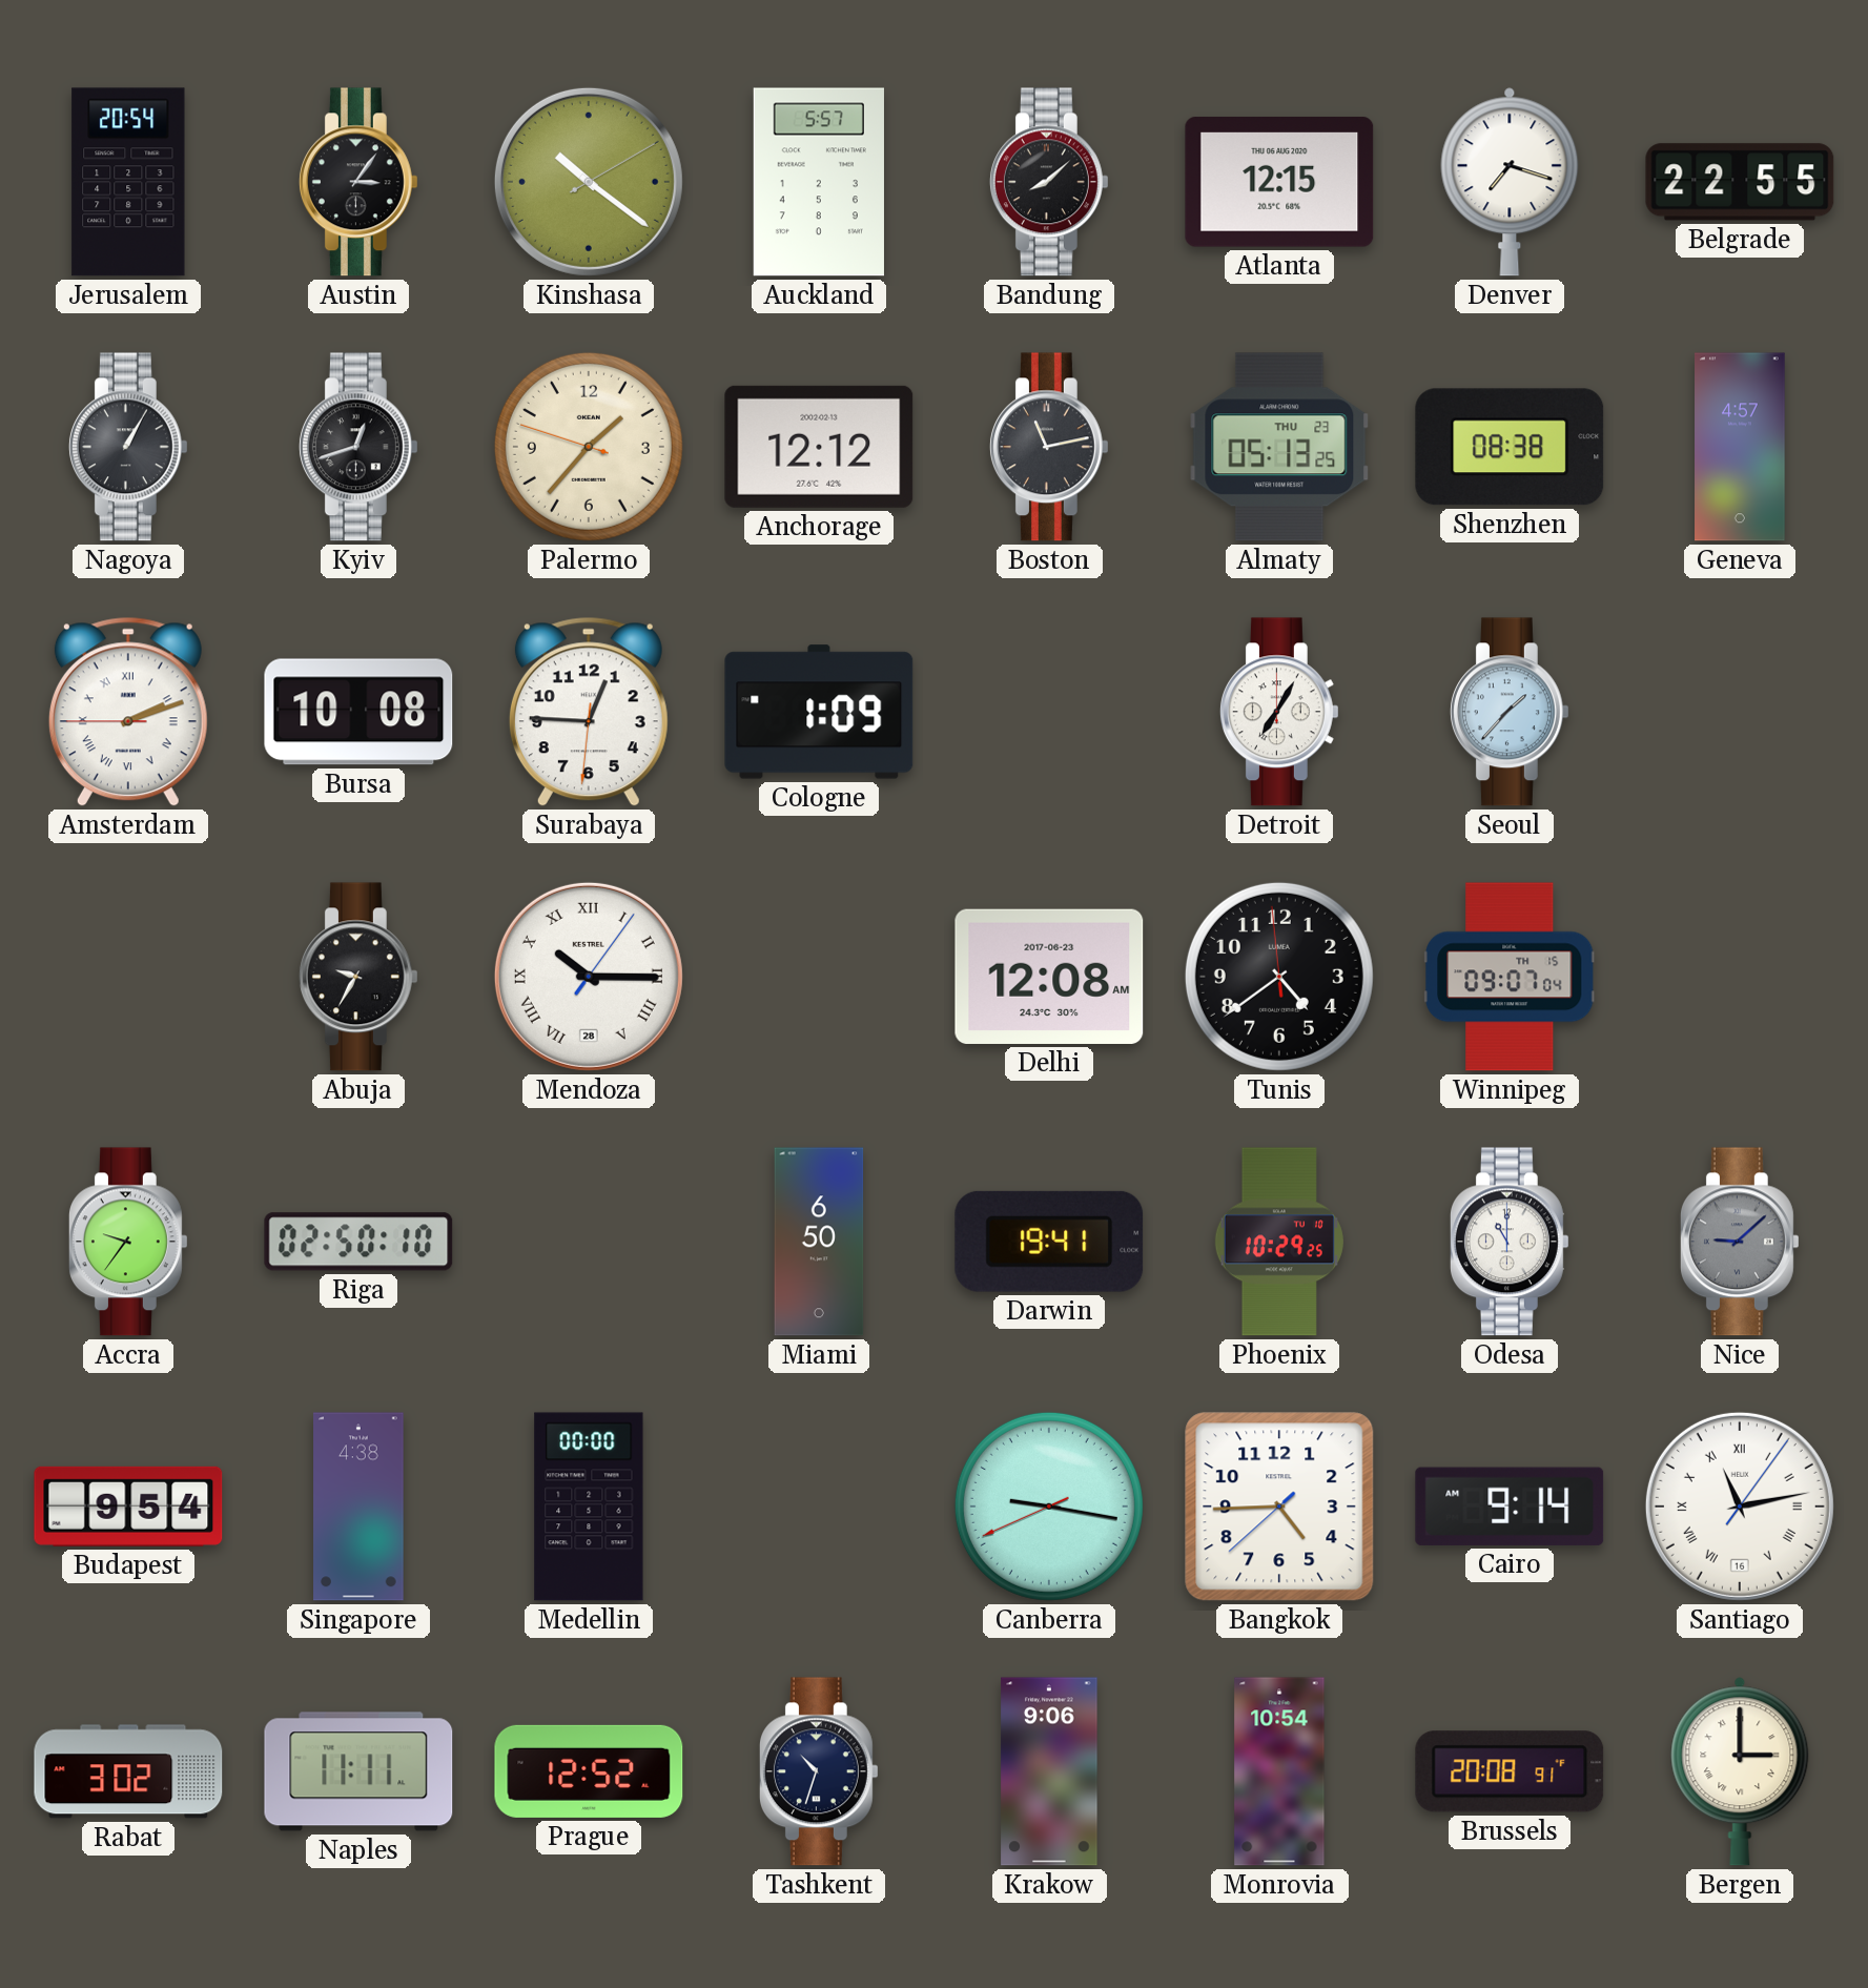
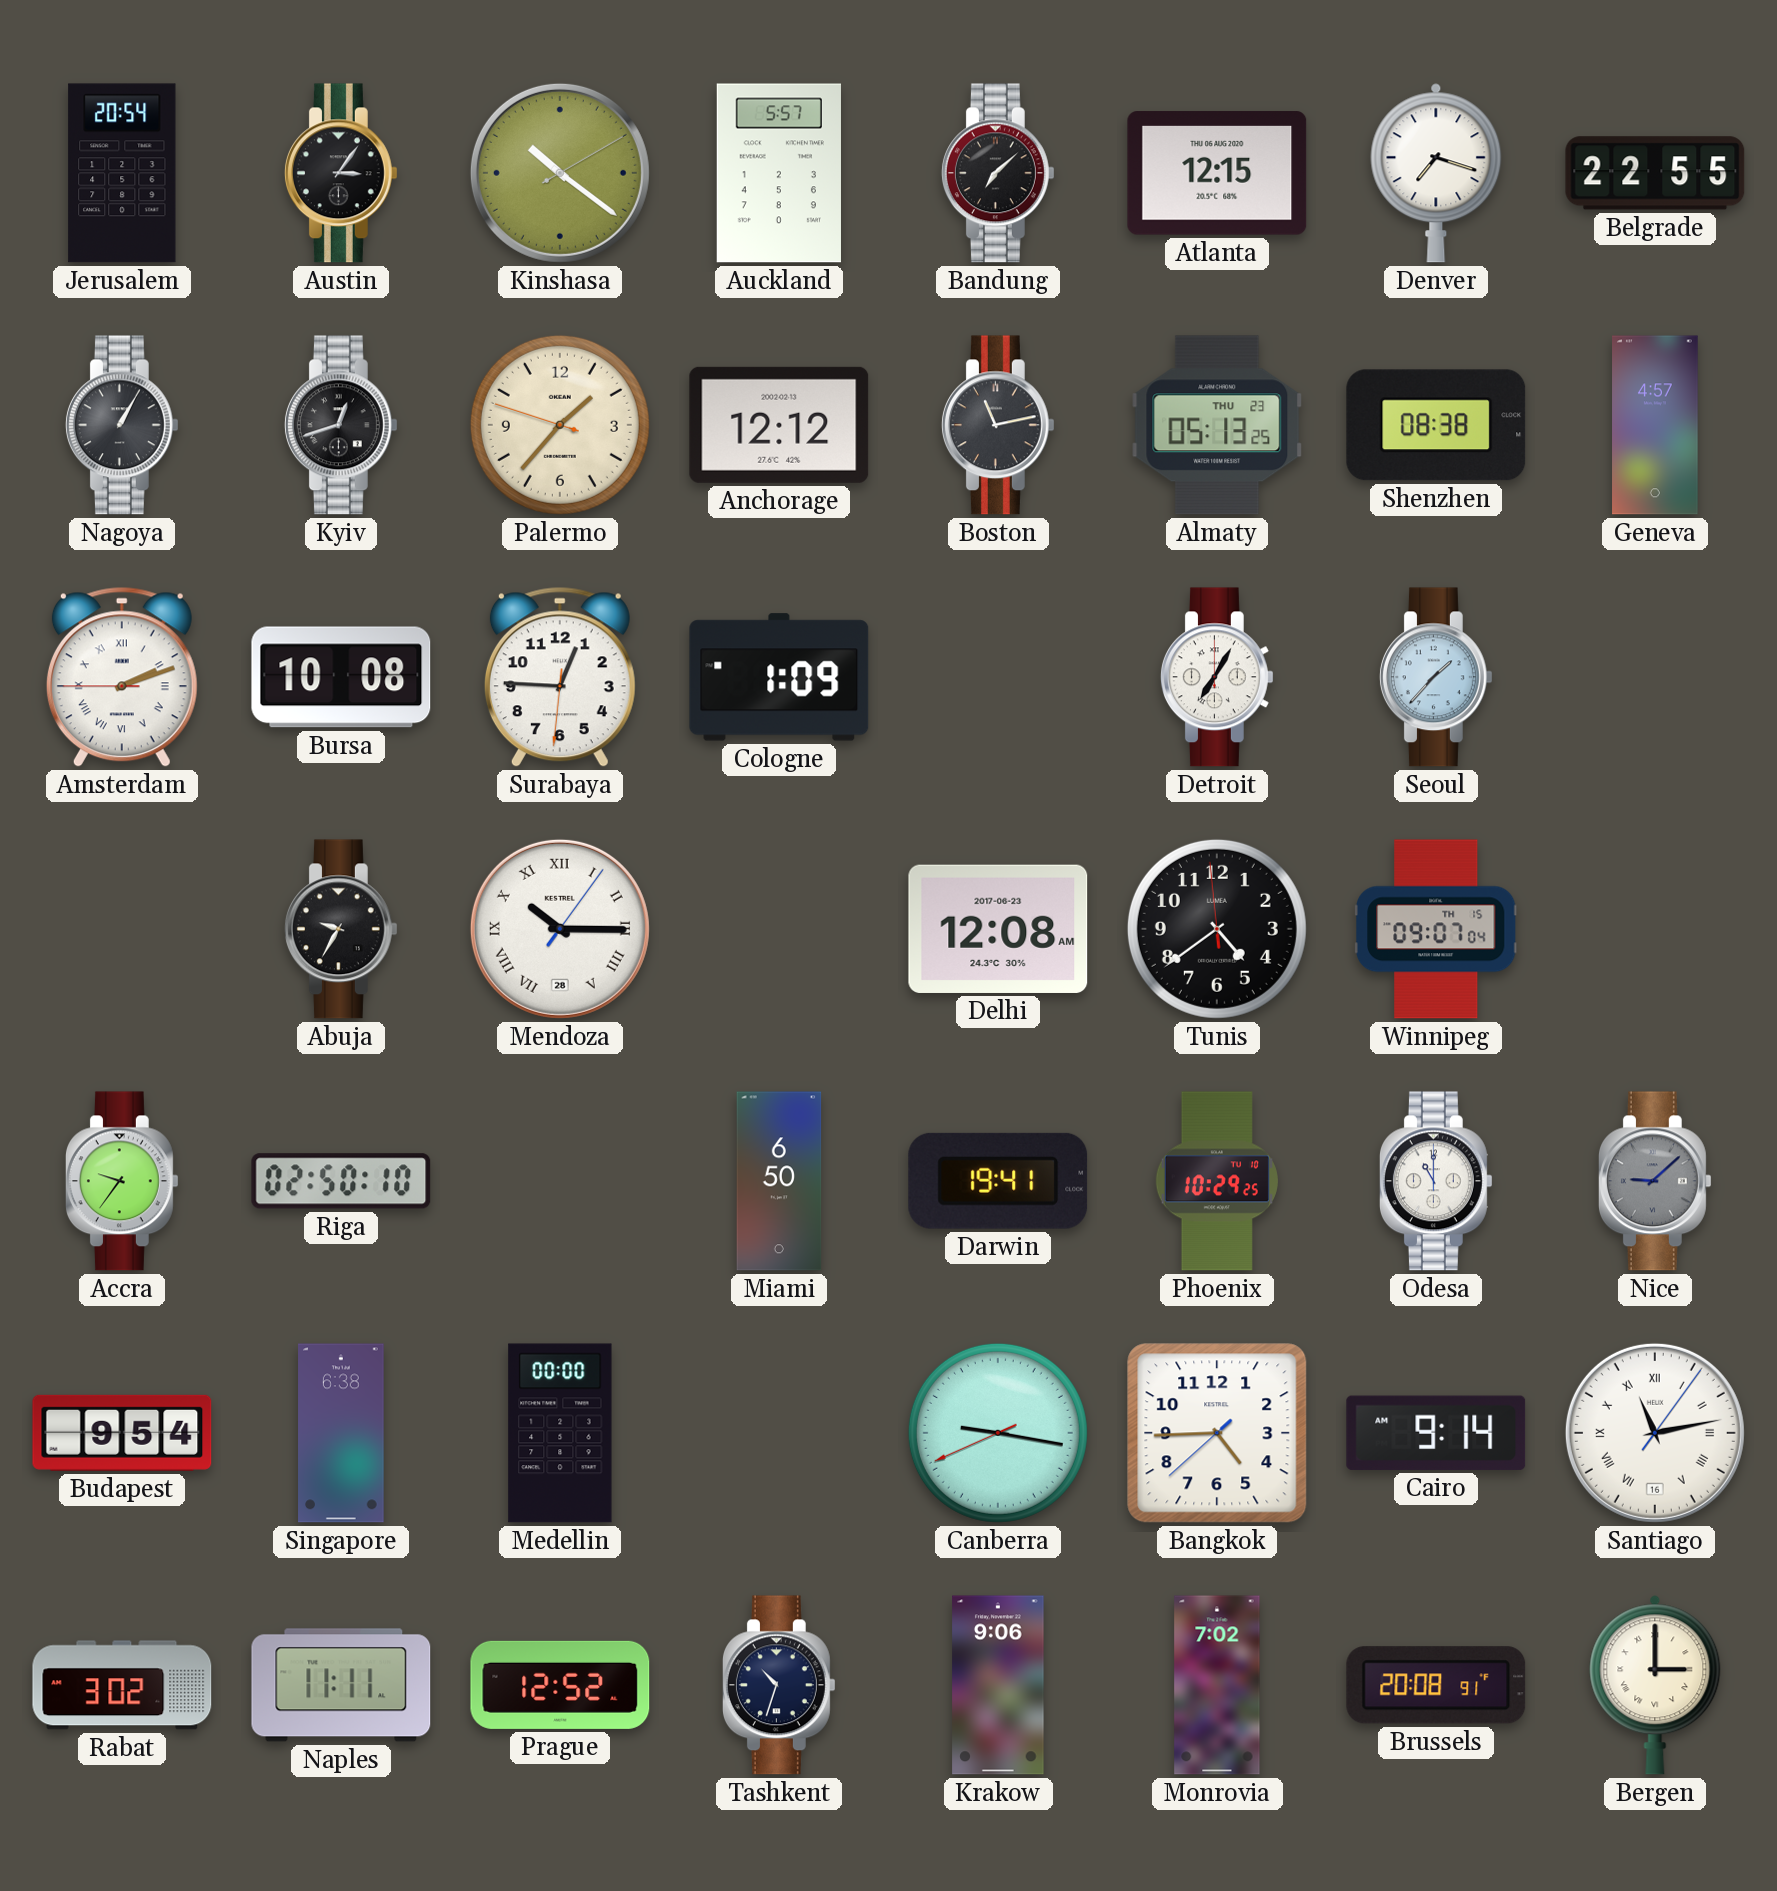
Bandung: 8:08 -> 7:08 (998, 173)
Singapore: 4:38 -> 6:38 (341, 1433)
Monrovia: 10:54 -> 7:02 (1217, 1685)
